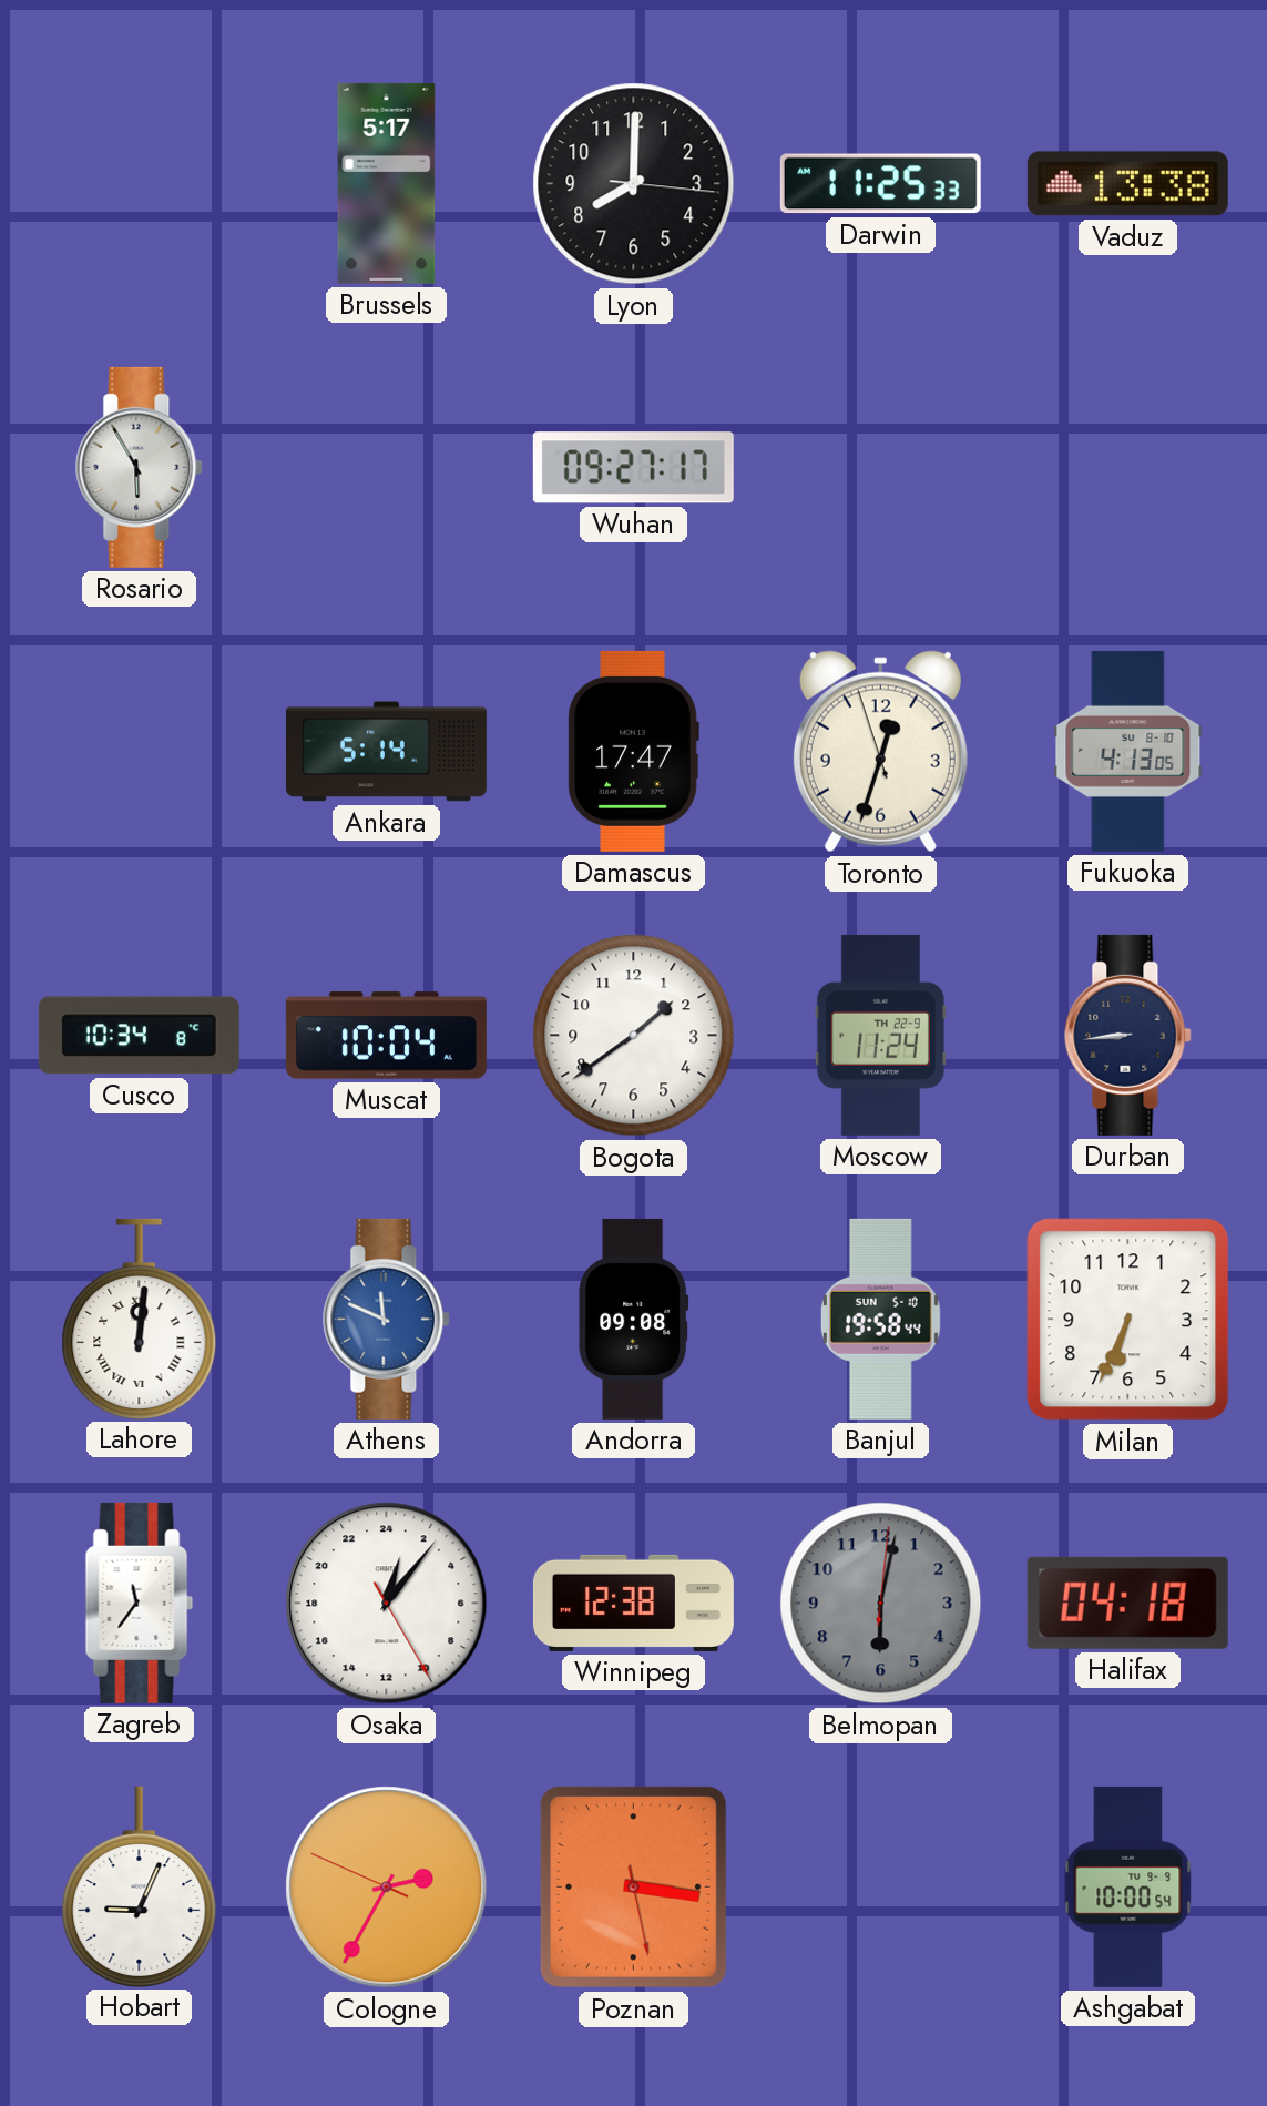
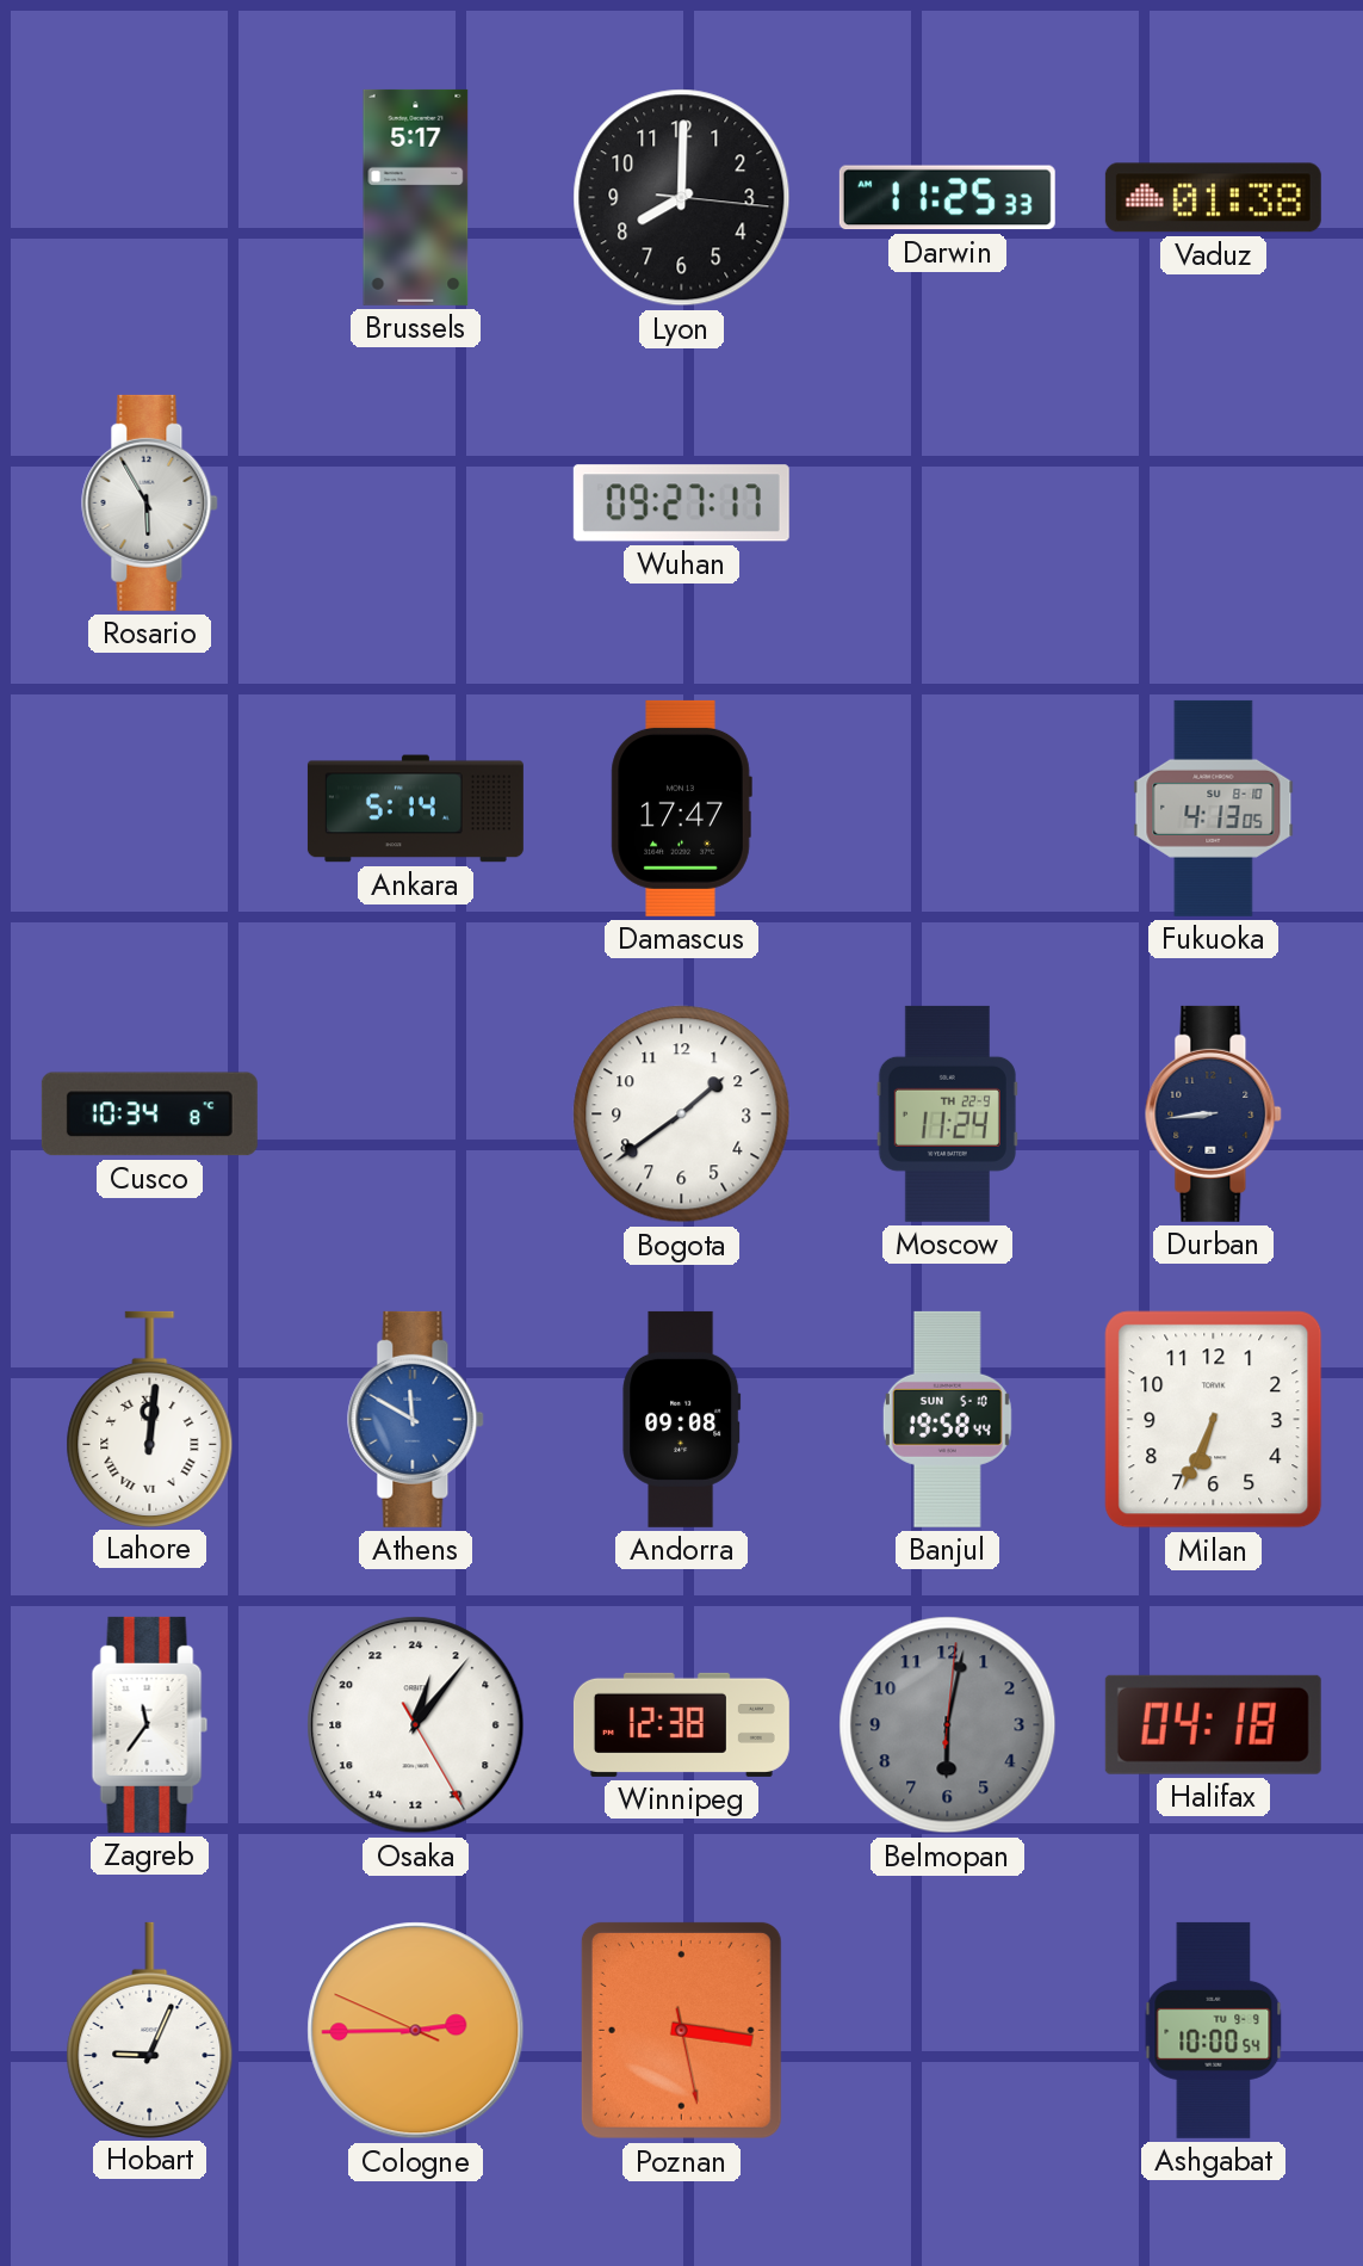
Vaduz: 13:38 -> 01:38 (1213, 198)
Toronto: 12:32 -> none (880, 752)
Muscat: 10:04 -> none (386, 1036)
Athens: 11:49 -> 11:50 (416, 1419)
Cologne: 2:34 -> 2:44 (416, 2031)
